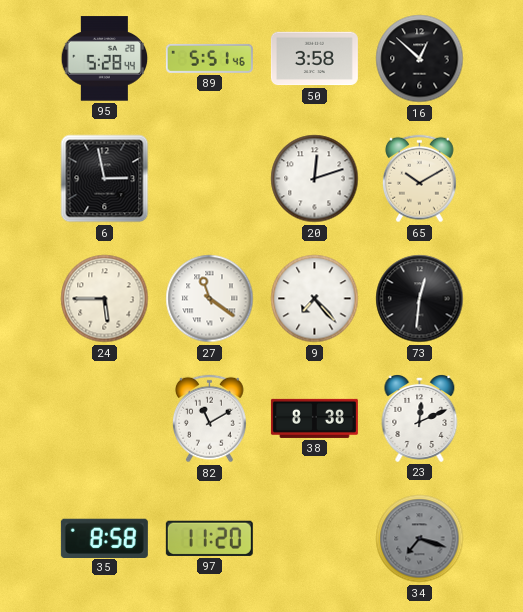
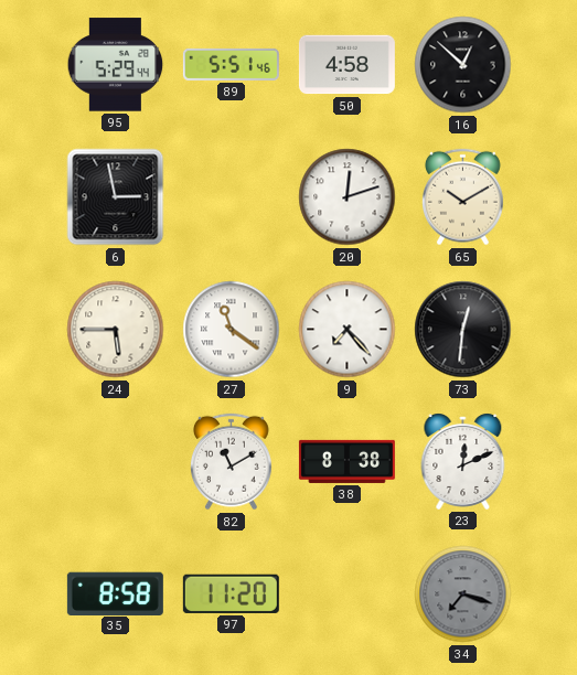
95: 5:28 -> 5:29 (116, 65)
50: 3:58 -> 4:58 (346, 65)
